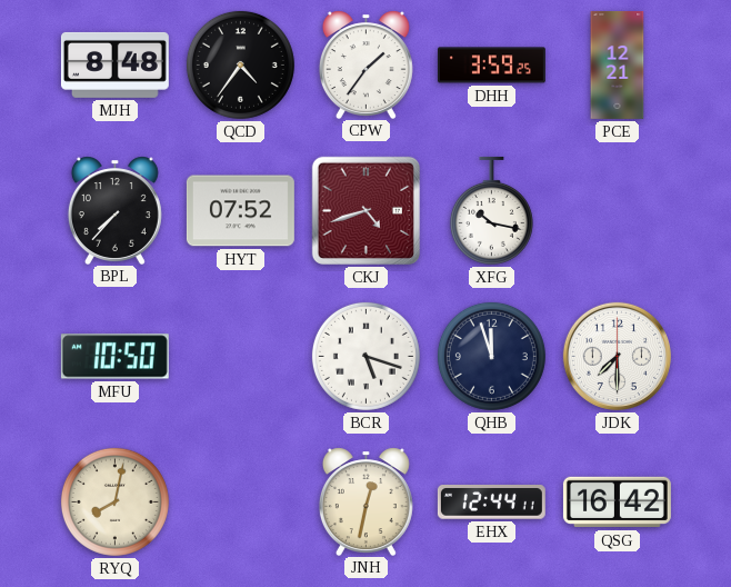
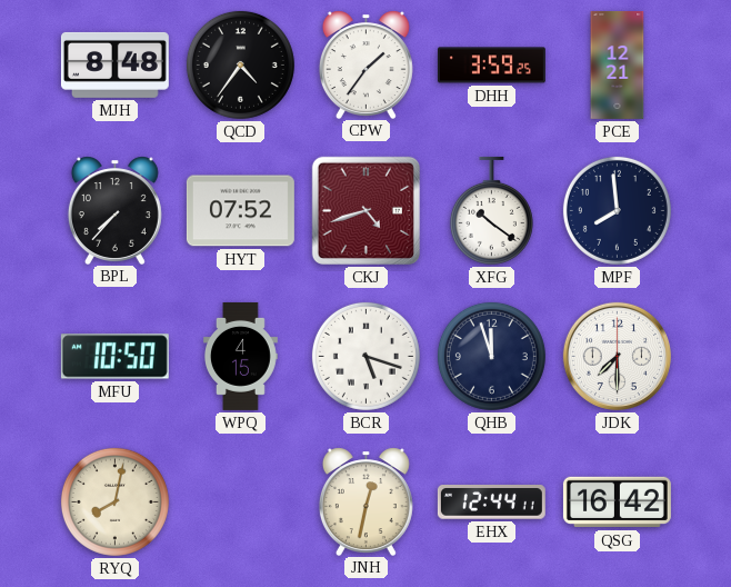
XFG: 10:17 -> 10:21 (491, 210)
MPF: none -> 7:59 (617, 210)
WPQ: none -> 4:15 (241, 356)
